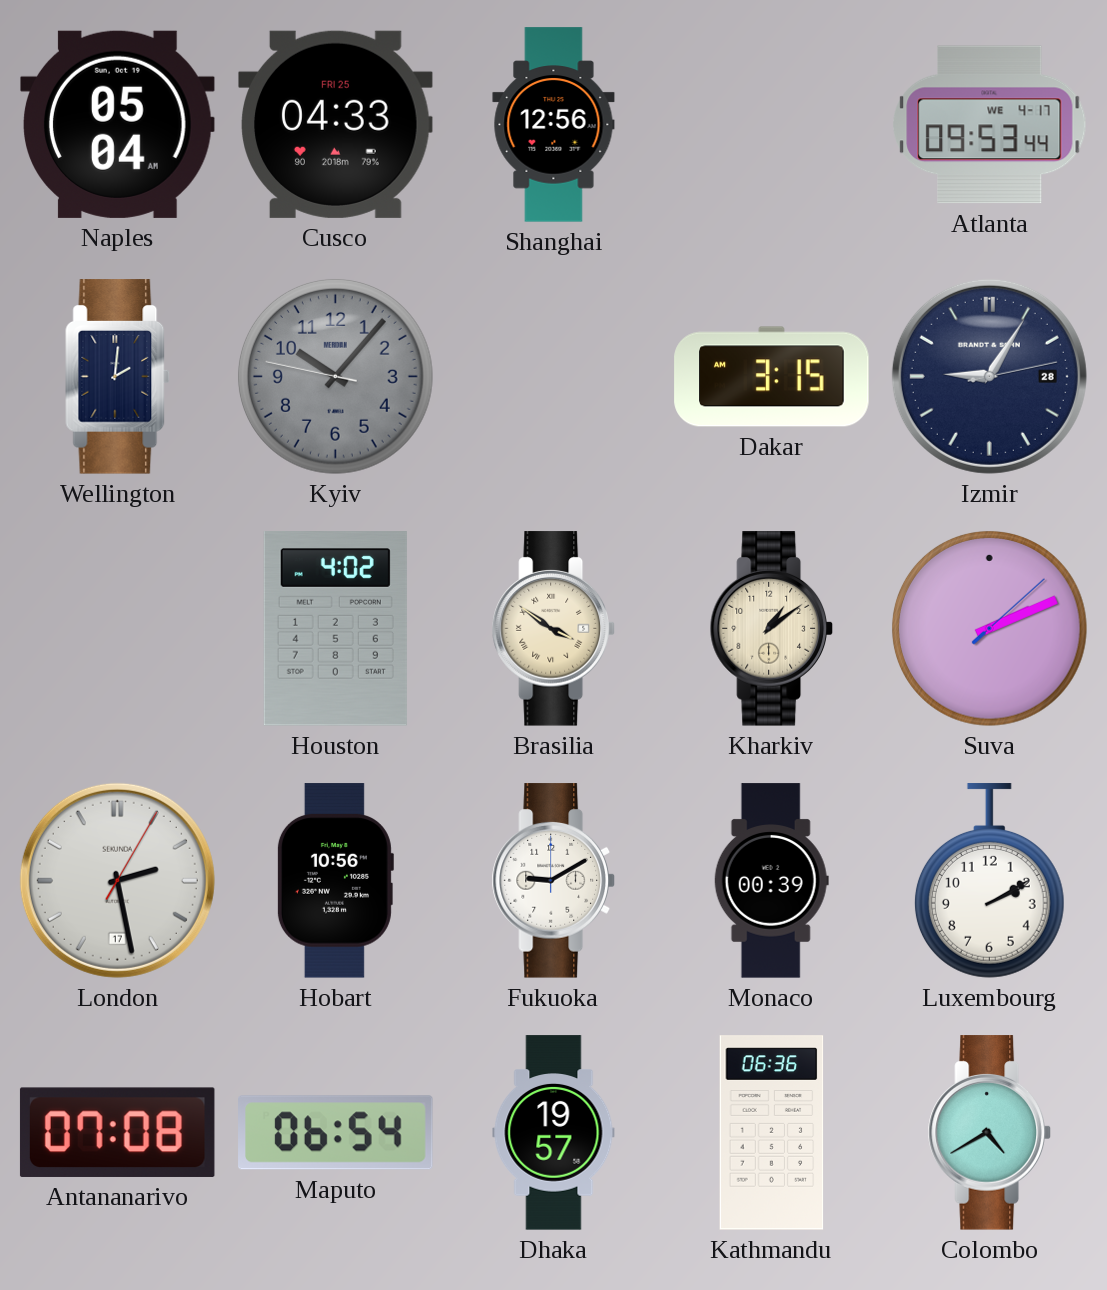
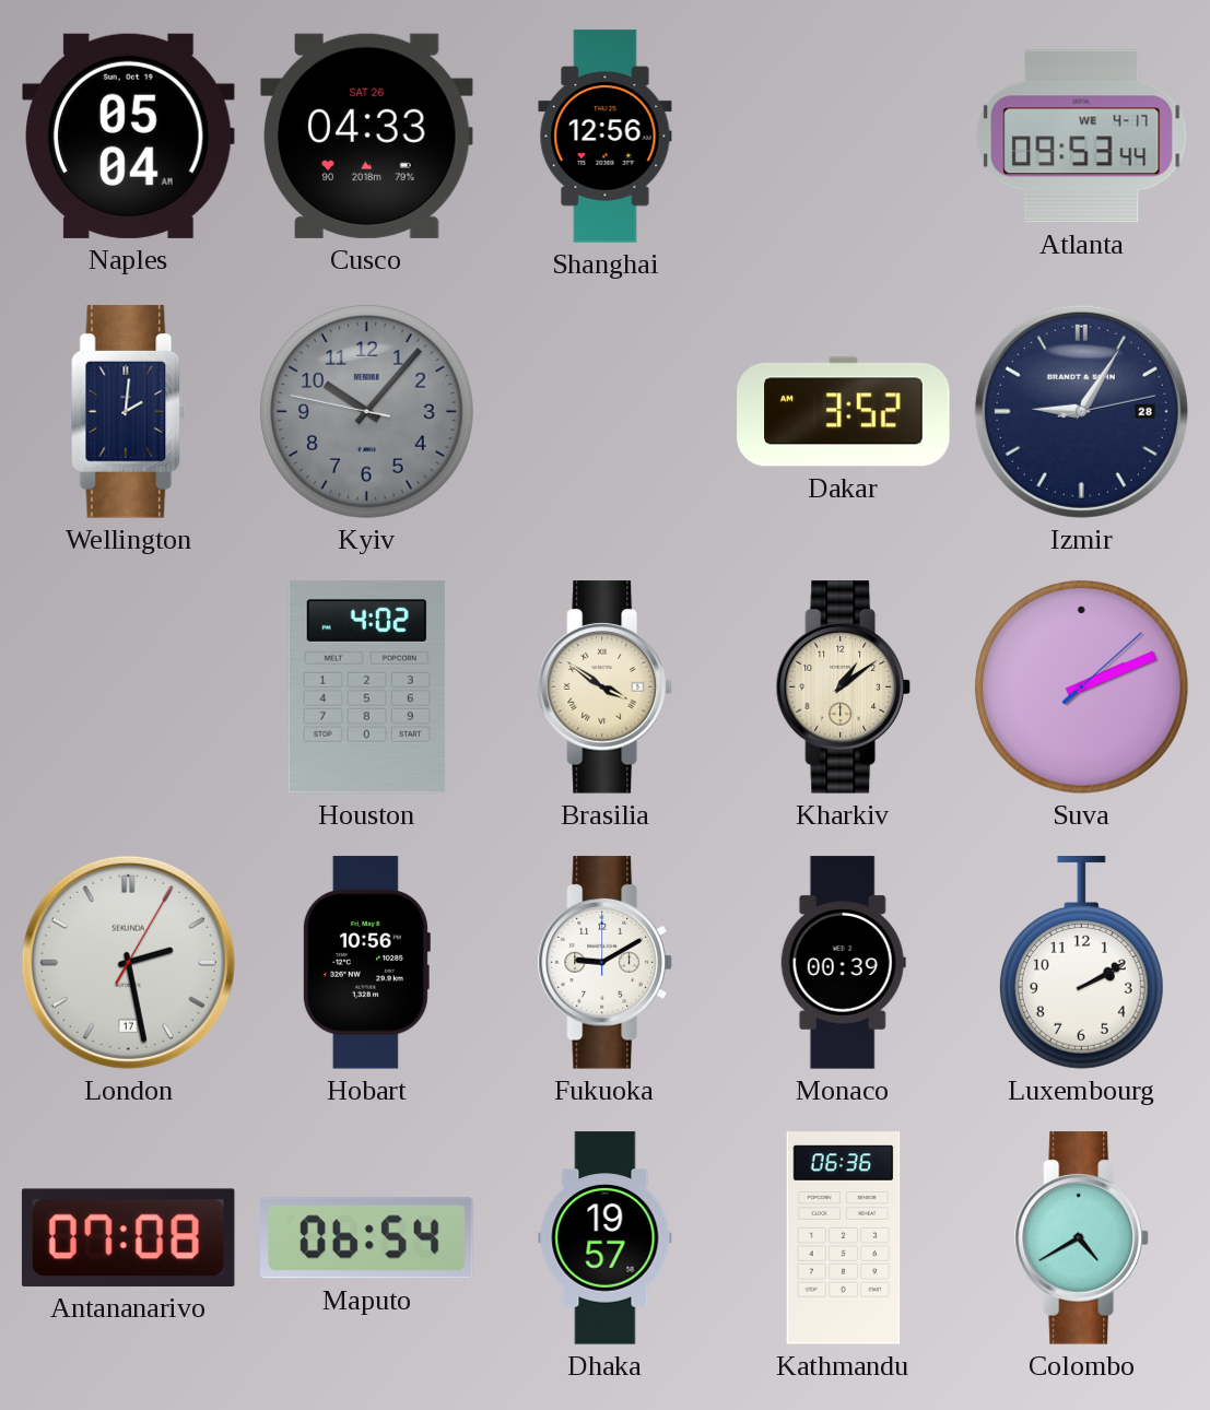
Cusco date: FRI 25 -> SAT 26 (367, 136)
Dakar: 3:15 -> 3:52 (844, 412)
